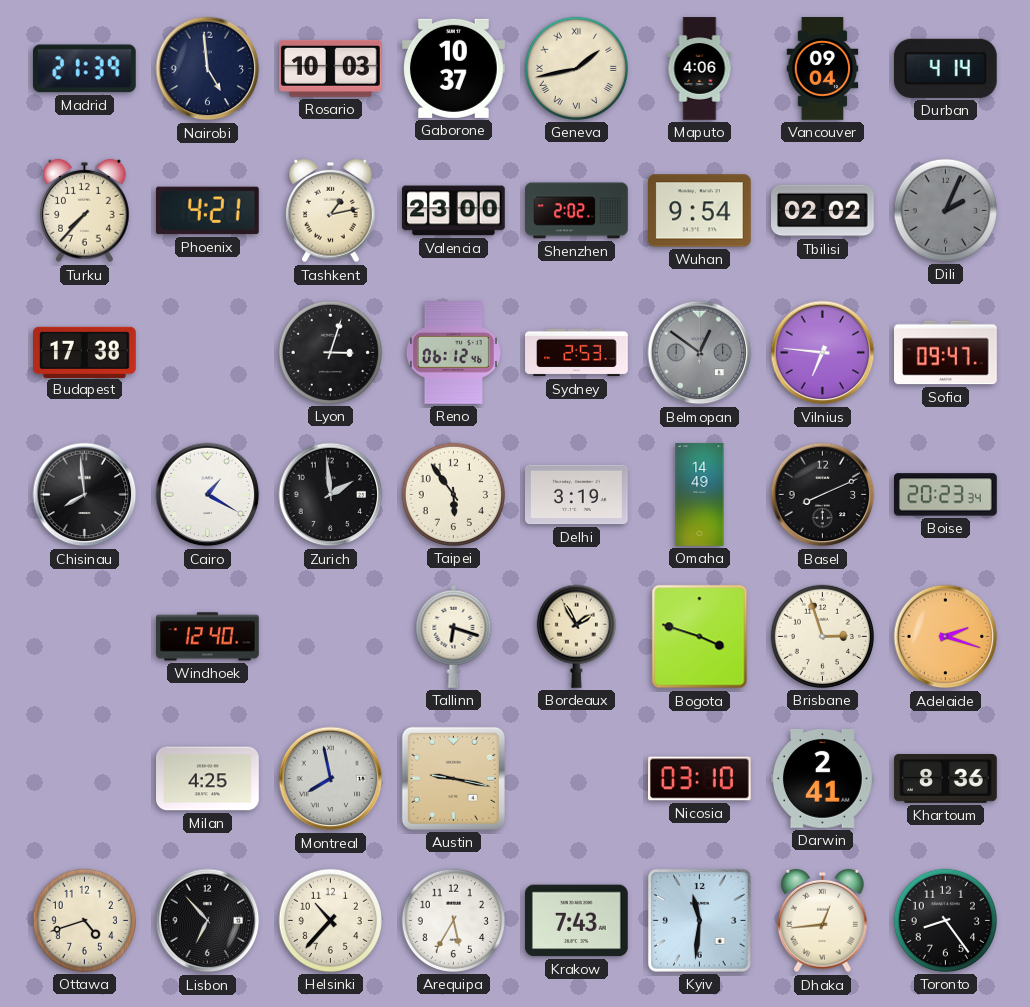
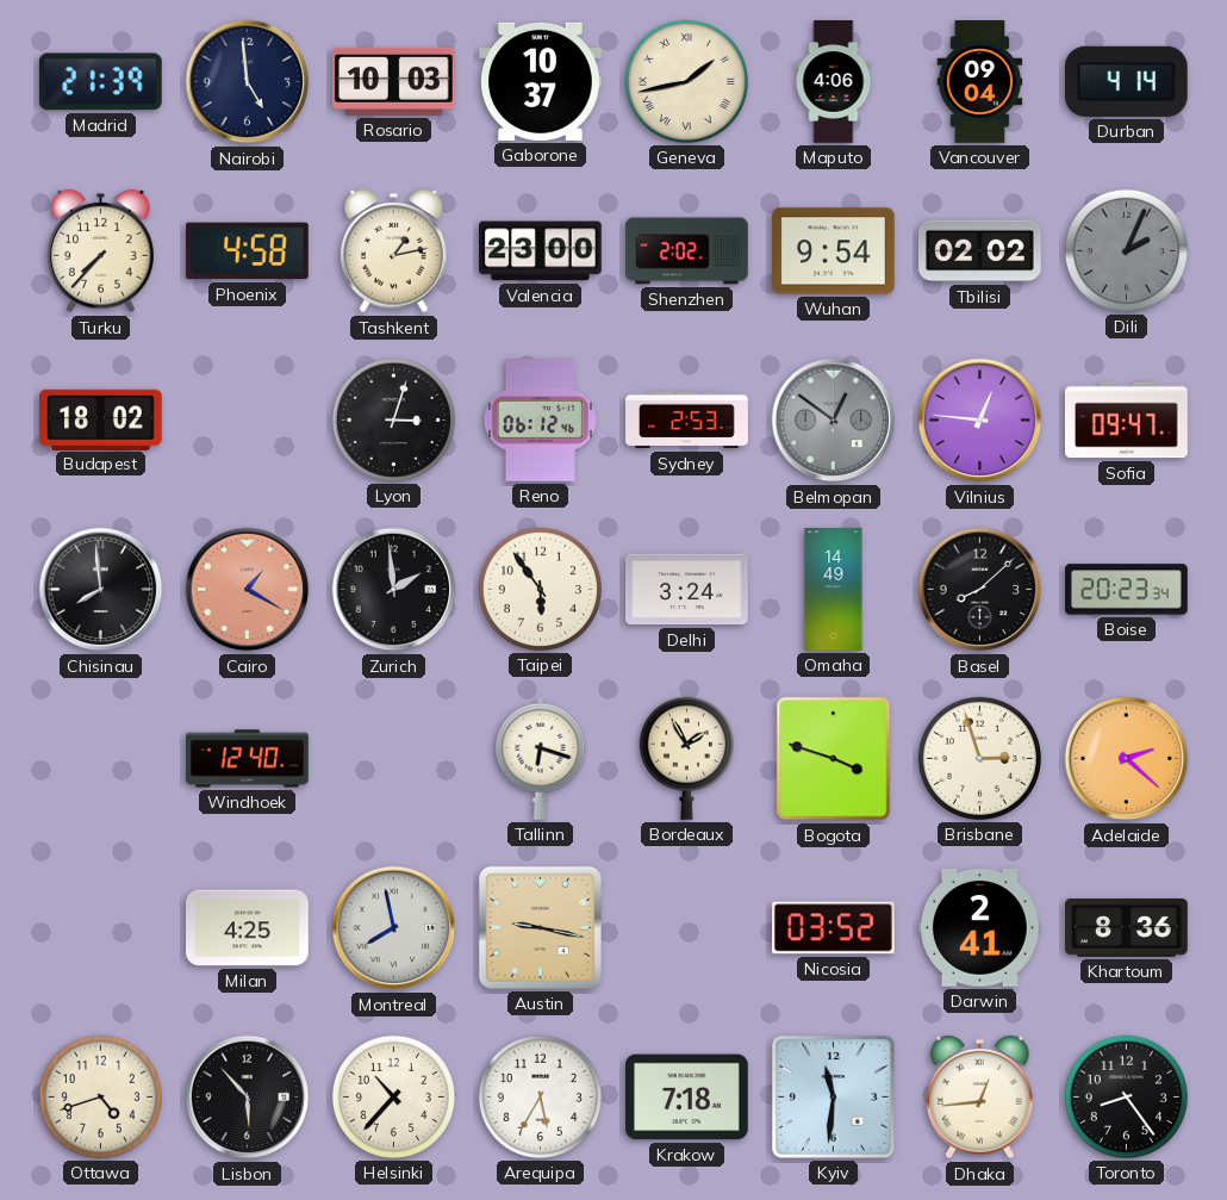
Phoenix: 4:21 -> 4:58 (247, 251)
Budapest: 17:38 -> 18:02 (101, 419)
Vilnius: 6:46 -> 12:46 (980, 421)
Cairo dial: white -> salmon (248, 590)
Delhi: 3:19 -> 3:24 (687, 590)
Basel: 8:11 -> 8:08 (980, 590)
Adelaide: 2:18 -> 2:22 (1127, 759)
Nicosia: 03:10 -> 03:52 (834, 928)
Lisbon: 6:53 -> 5:53 (248, 1098)
Krakow: 7:43 -> 7:18 (687, 1098)
